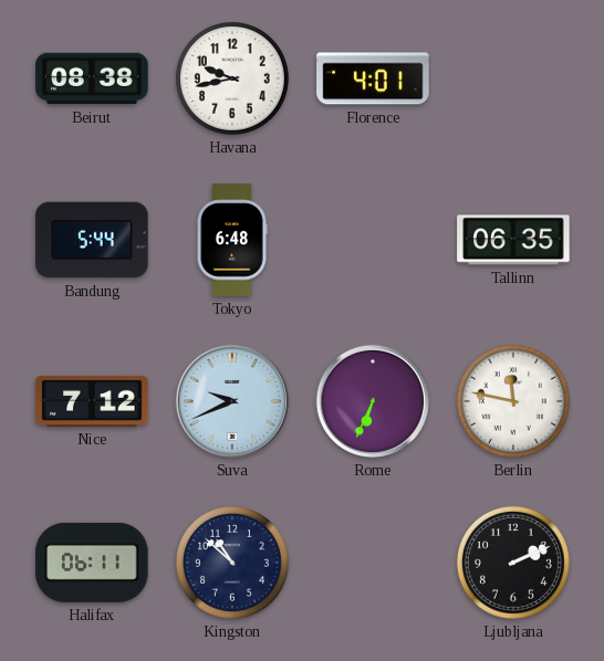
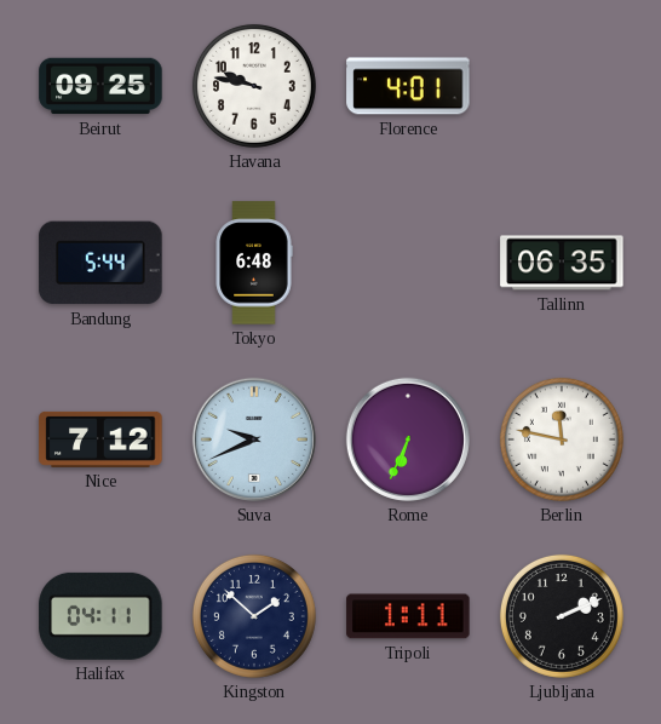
Beirut: 08:38 -> 09:25 (100, 86)
Havana: 9:43 -> 9:47 (254, 86)
Halifax: 06:11 -> 04:11 (100, 616)
Kingston: 10:52 -> 1:52 (254, 616)
Tripoli: none -> 1:11 (408, 616)
